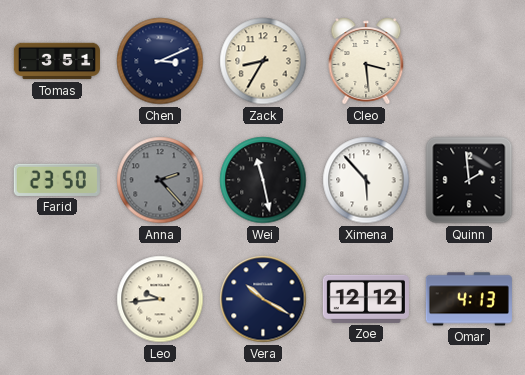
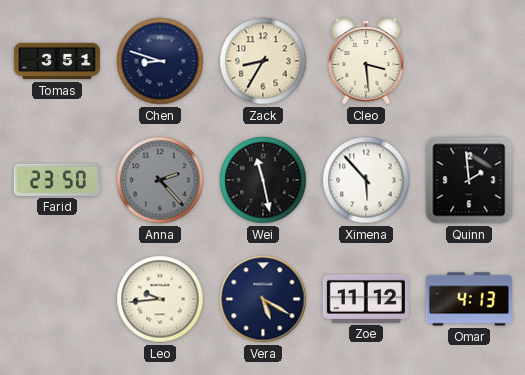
Chen: 3:11 -> 8:48 (160, 61)
Vera: 10:20 -> 5:20 (263, 299)
Zoe: 12:12 -> 11:12 (366, 299)
